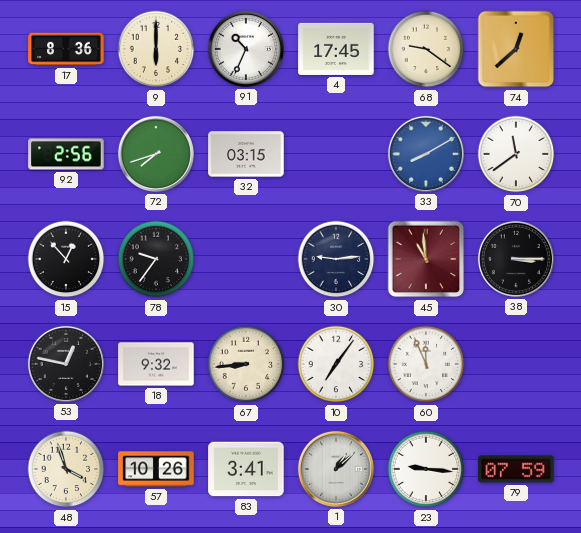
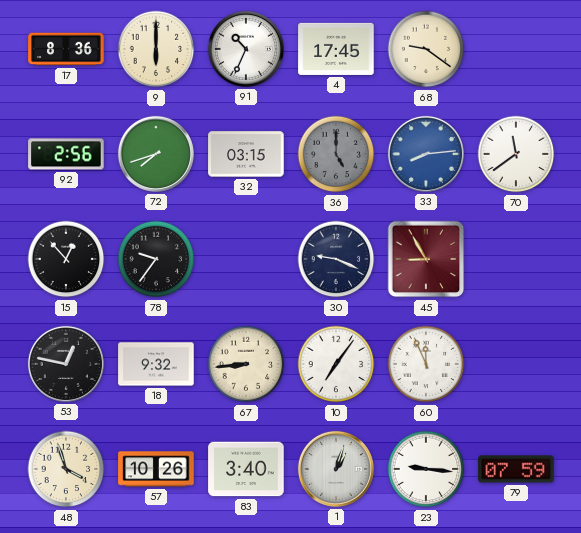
74: 12:38 -> none (516, 49)
36: none -> 5:00 (336, 154)
33: 8:10 -> 8:14 (426, 154)
30: 9:14 -> 9:19 (336, 259)
45: 10:59 -> 8:55 (426, 259)
38: 3:15 -> none (516, 259)
83: 3:41 -> 3:40 (246, 469)
1: 1:08 -> 1:03 (336, 469)
